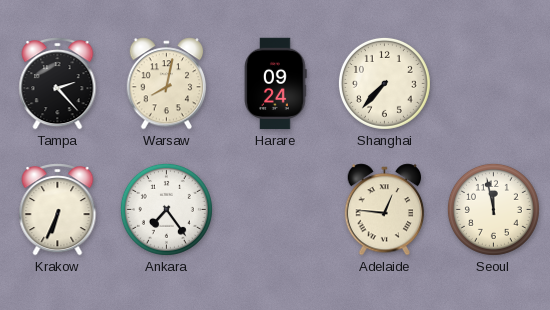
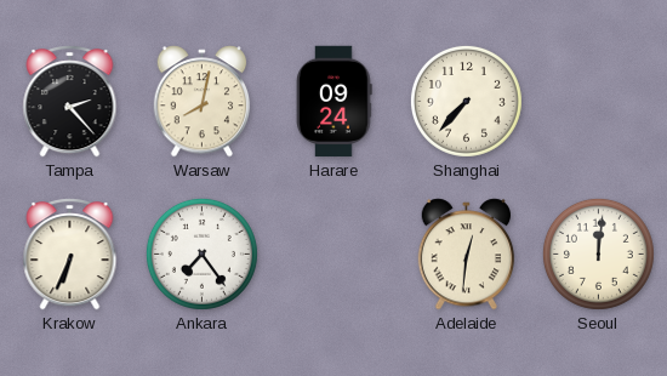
Adelaide: 12:46 -> 12:31 (467, 255)
Seoul: 11:58 -> 12:01 (598, 253)
